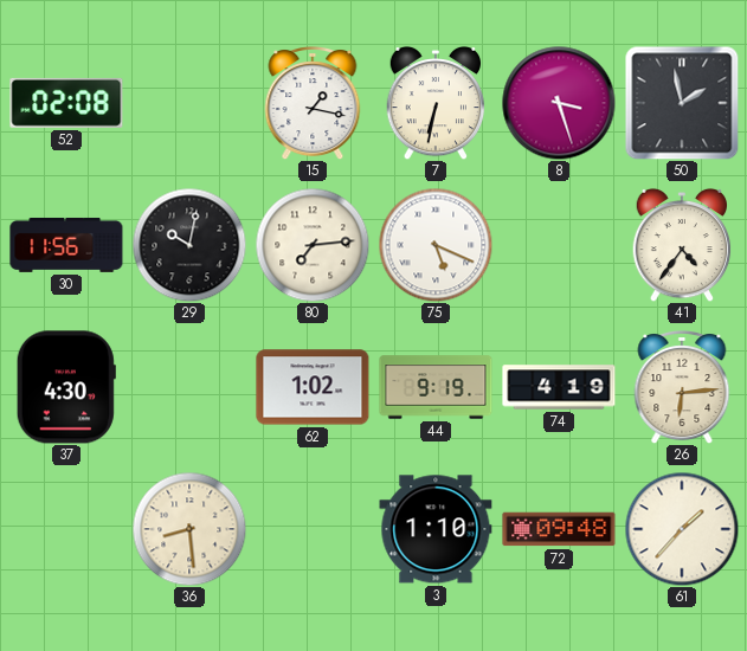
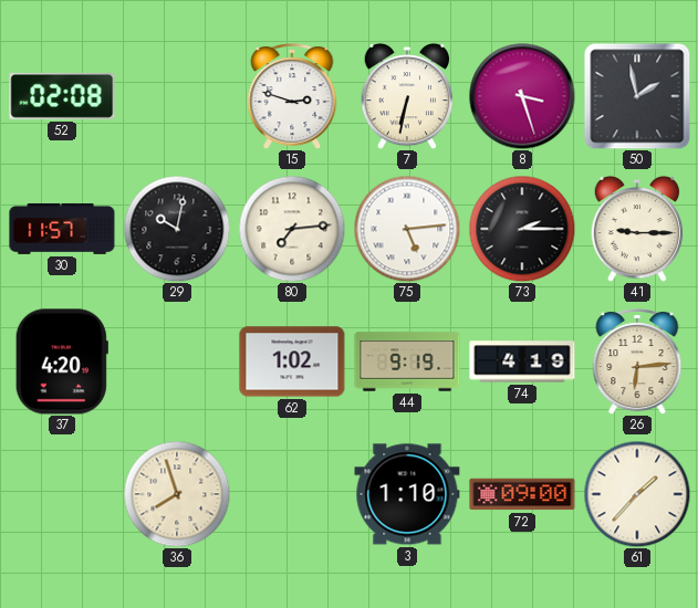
15: 1:17 -> 2:48 (292, 97)
30: 11:56 -> 11:57 (62, 229)
75: 5:19 -> 5:14 (407, 229)
73: none -> 2:15 (522, 229)
41: 4:36 -> 9:15 (637, 229)
37: 4:30 -> 4:20 (62, 361)
36: 8:29 -> 7:57 (177, 494)
72: 09:48 -> 09:00 (522, 494)
